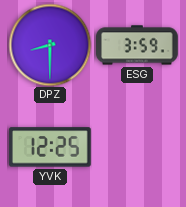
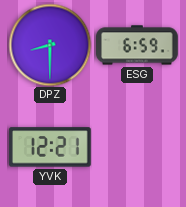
ESG: 3:59 -> 6:59 (138, 45)
YVK: 12:25 -> 12:21 (50, 147)
